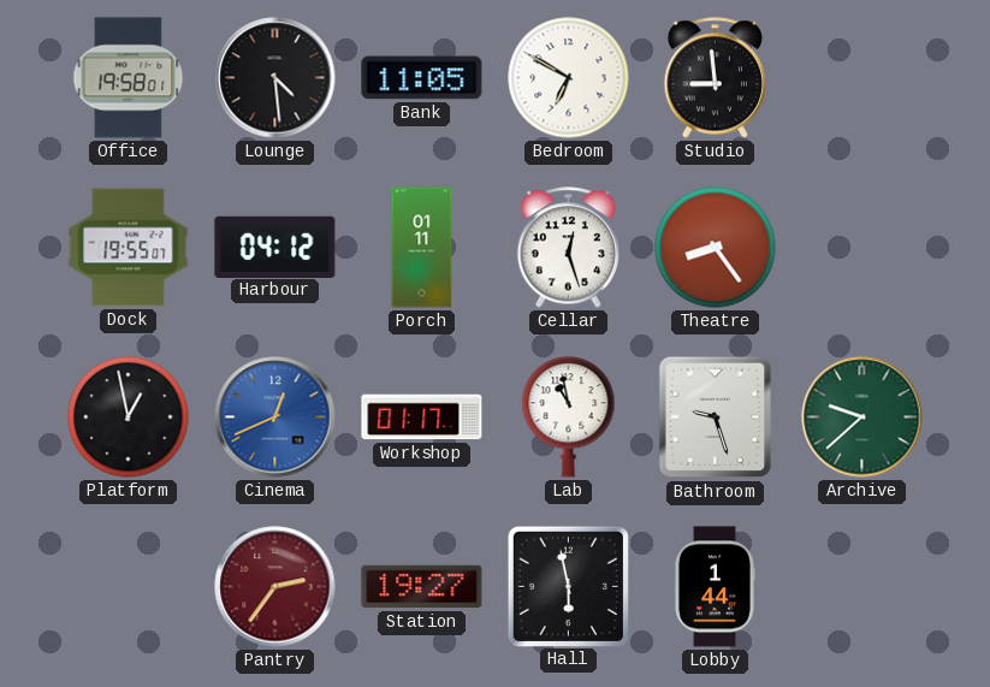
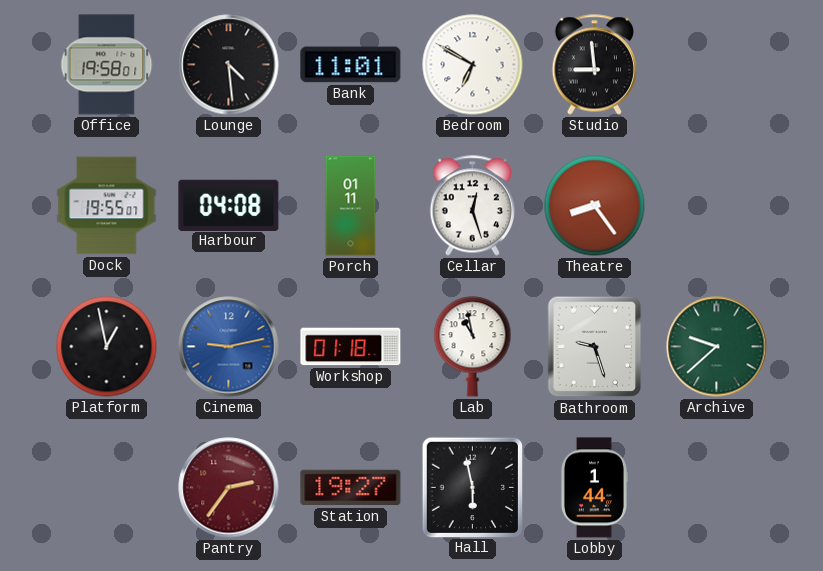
Bank: 11:05 -> 11:01 (351, 65)
Harbour: 04:12 -> 04:08 (229, 205)
Cinema: 12:41 -> 9:13 (229, 347)
Workshop: 01:17 -> 01:18 (351, 347)
